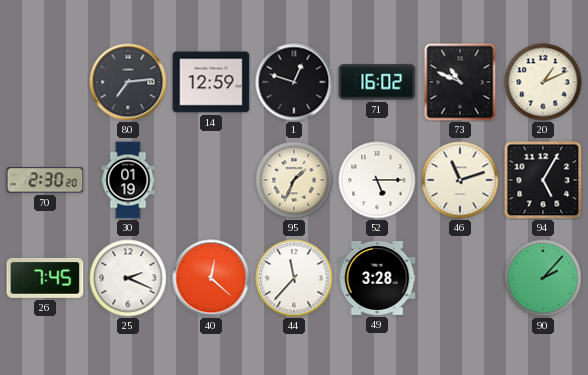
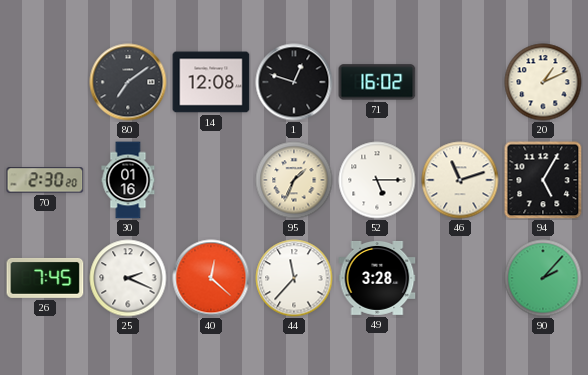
80: 7:14 -> 7:09 (128, 82)
14: 12:59 -> 12:08 (211, 82)
73: 10:49 -> none (460, 82)
30: 01:19 -> 01:16 (128, 180)
